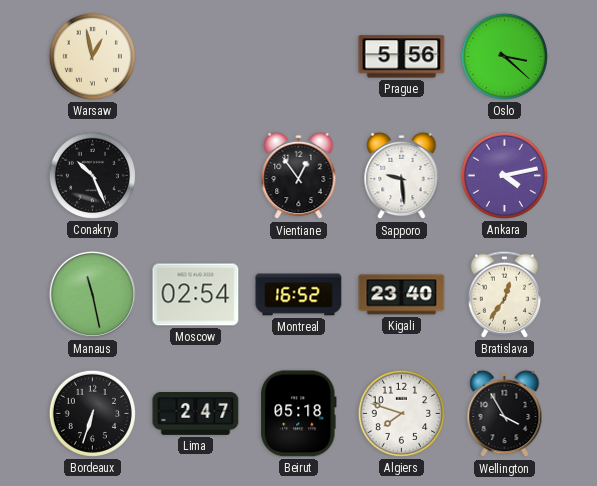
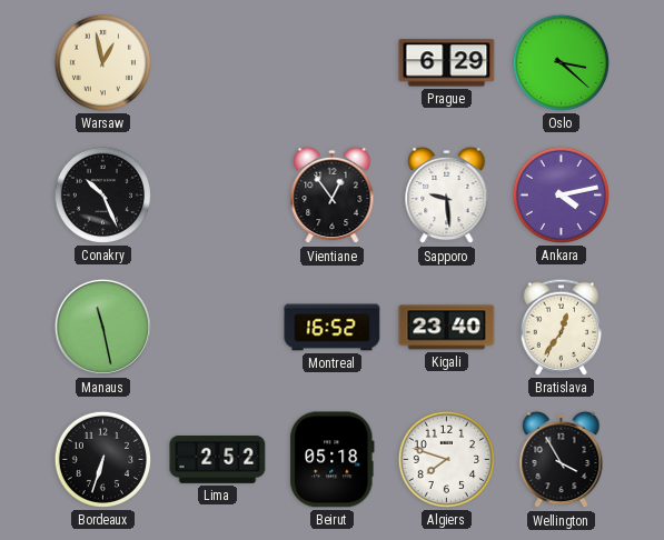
Prague: 5:56 -> 6:29 (447, 63)
Moscow: 02:54 -> none (196, 295)
Lima: 2:47 -> 2:52 (218, 460)
